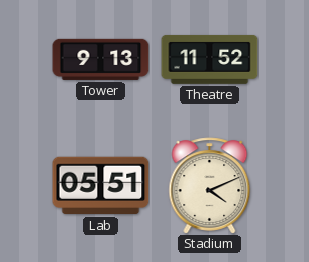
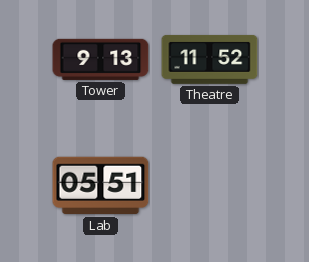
Stadium: 4:11 -> none (210, 186)
